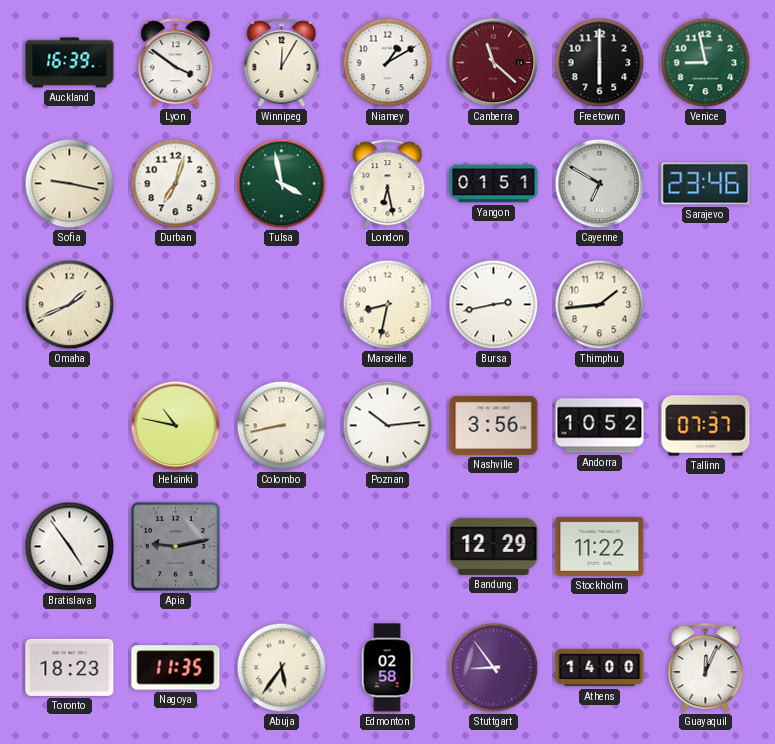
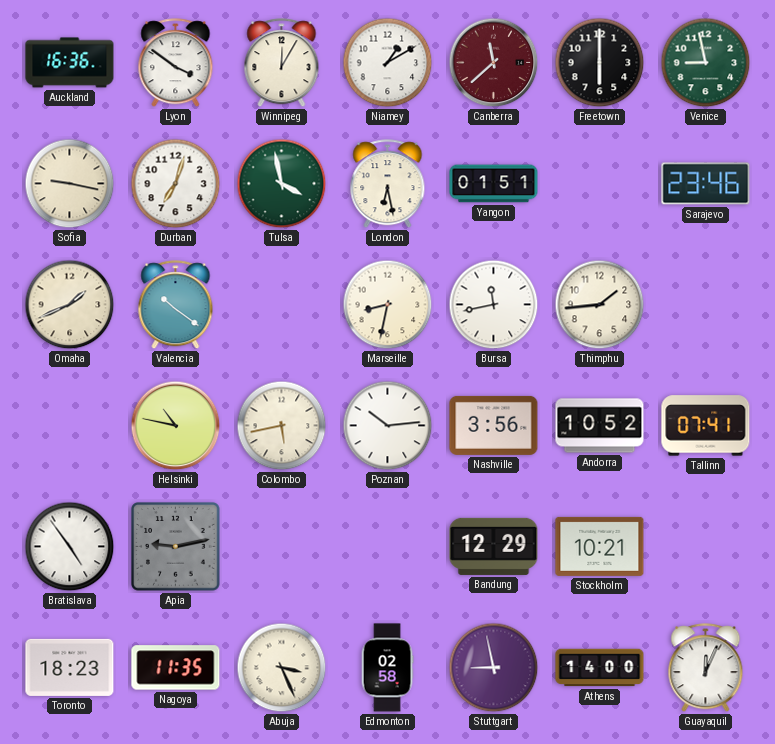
Auckland: 16:39 -> 16:36 (70, 63)
Canberra: 11:22 -> 11:38 (494, 63)
Cayenne: 6:50 -> none (600, 184)
Valencia: none -> 10:21 (176, 305)
Bursa: 2:43 -> 11:43 (494, 305)
Colombo: 8:43 -> 5:43 (282, 426)
Tallinn: 07:37 -> 07:41 (706, 426)
Stockholm: 11:22 -> 10:21 (600, 546)
Abuja: 5:36 -> 3:26 (282, 668)
Stuttgart: 8:54 -> 8:58 (494, 668)
